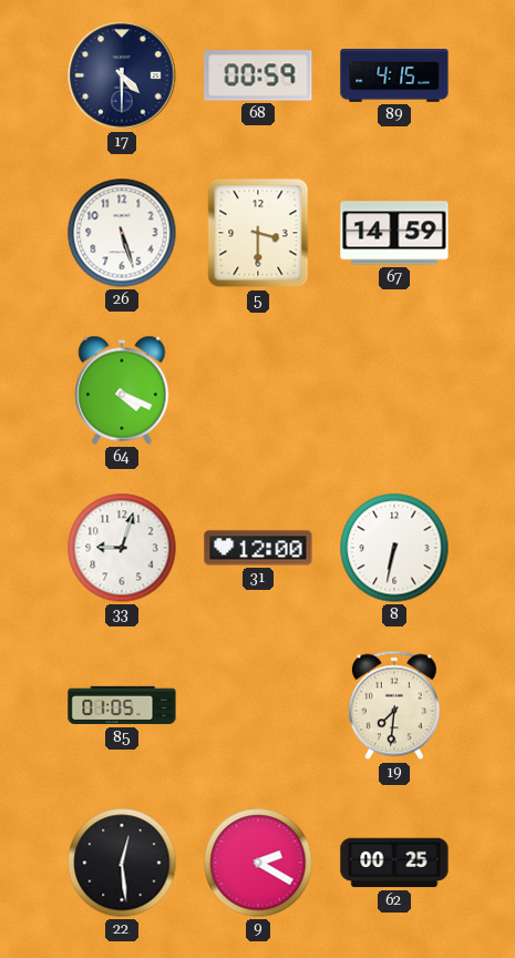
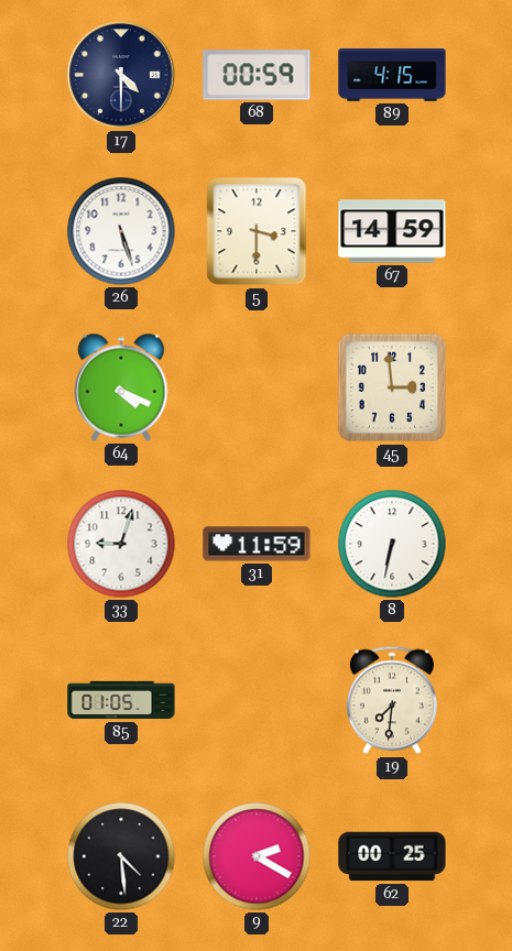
45: none -> 2:59 (392, 387)
31: 12:00 -> 11:59 (257, 544)
22: 12:29 -> 4:29 (121, 856)
